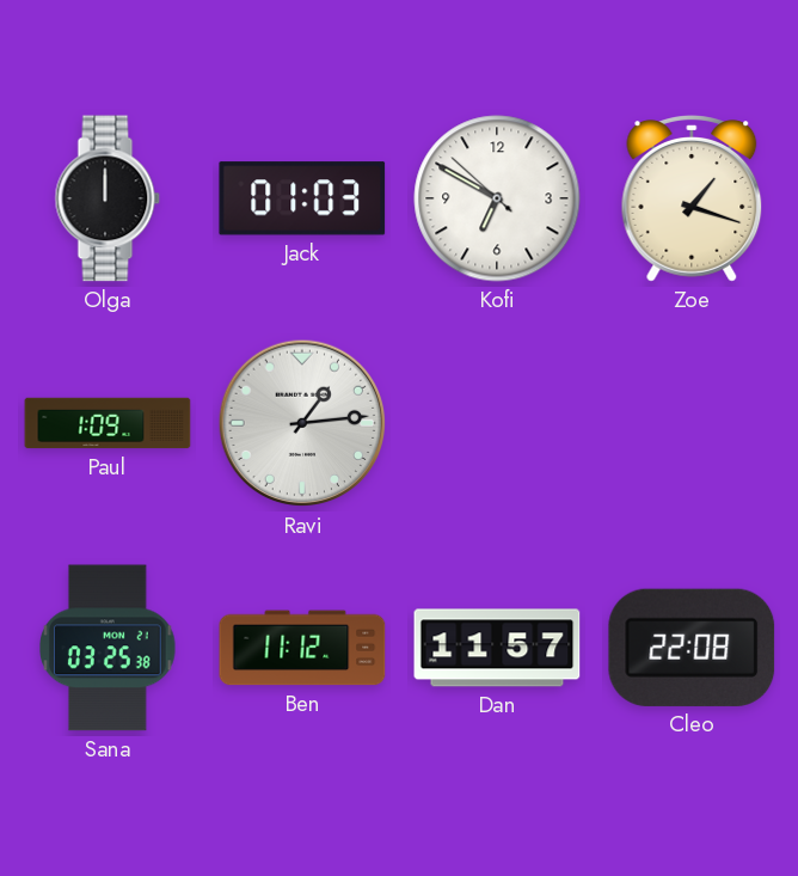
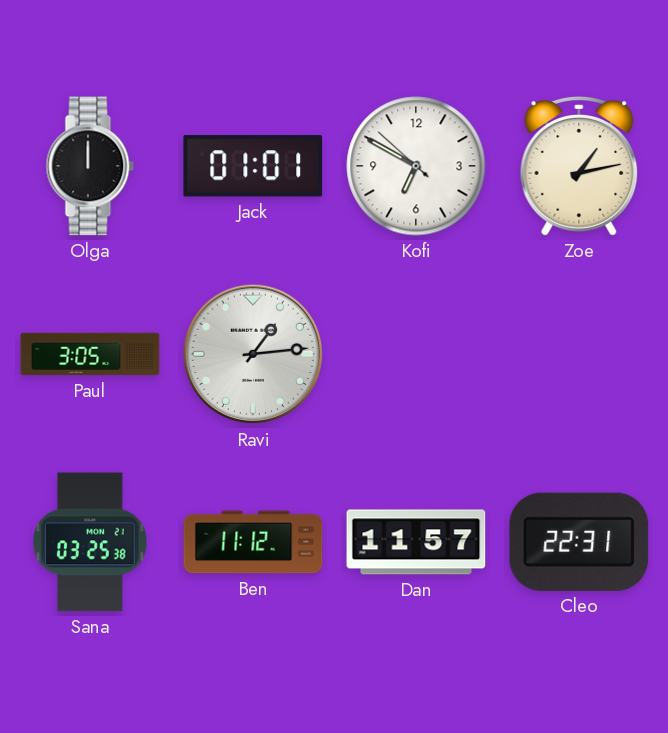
Jack: 01:03 -> 01:01 (253, 166)
Zoe: 1:18 -> 1:13 (579, 166)
Paul: 1:09 -> 3:05 (90, 354)
Cleo: 22:08 -> 22:31 (579, 542)
